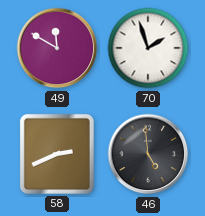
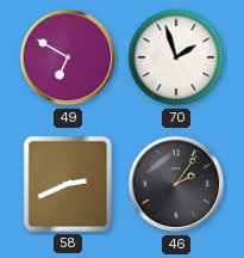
49: 11:50 -> 6:50 (68, 57)
46: 4:59 -> 2:06 (176, 184)
